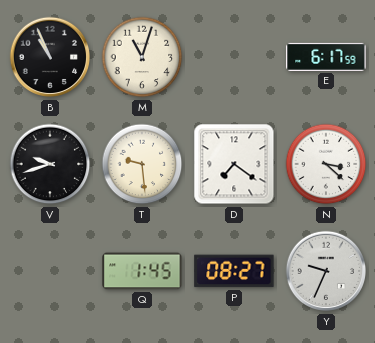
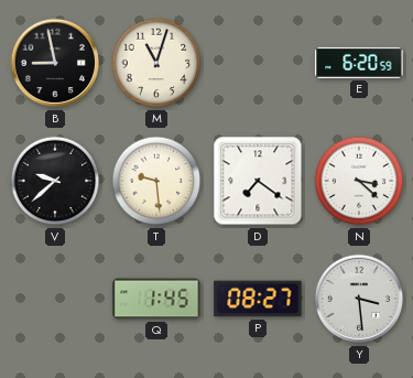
B: 10:56 -> 8:58 (55, 63)
E: 6:17 -> 6:20 (359, 63)
V: 9:42 -> 9:38 (55, 181)
Y: 9:34 -> 3:29 (359, 299)
